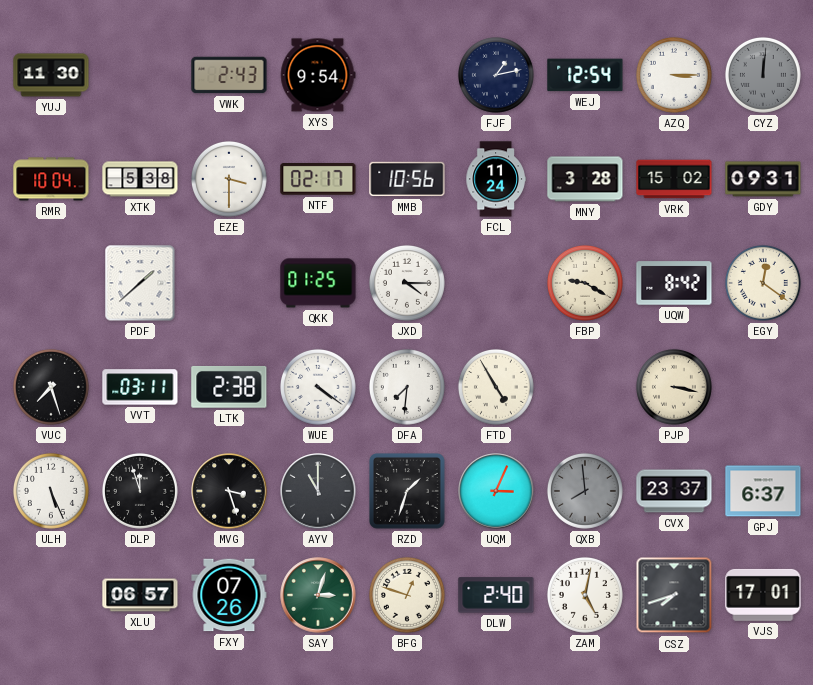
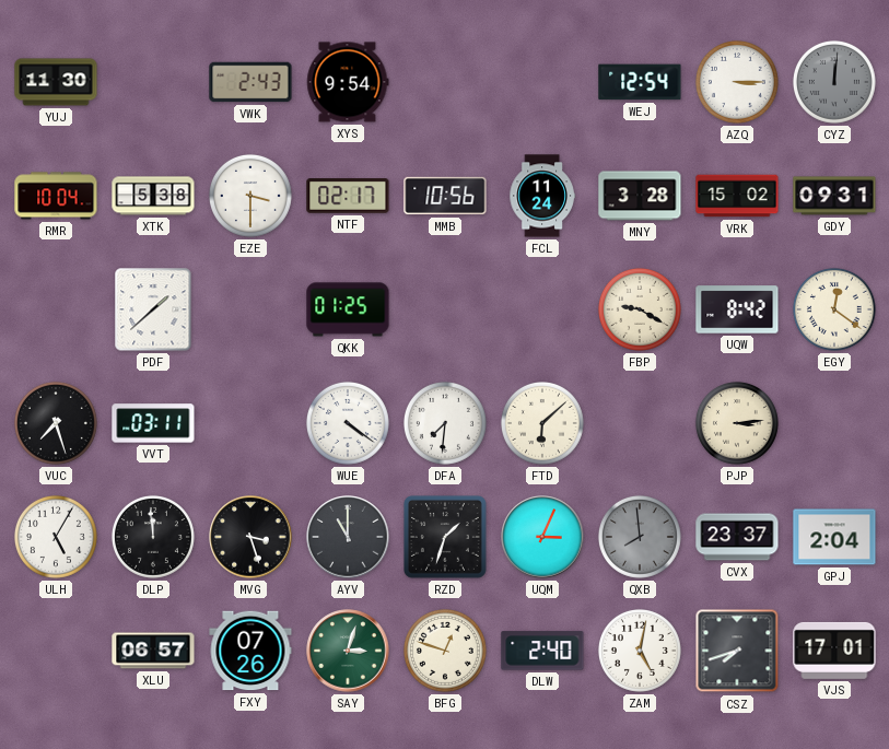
FJF: 1:13 -> none (496, 75)
JXD: 4:15 -> none (407, 283)
LTK: 2:38 -> none (229, 387)
FTD: 4:55 -> 6:08 (542, 423)
PJP: 3:17 -> 3:14 (737, 423)
ULH: 5:26 -> 5:05 (56, 537)
DLP: 11:57 -> 11:59 (153, 537)
GPJ: 6:37 -> 2:04 (834, 537)
